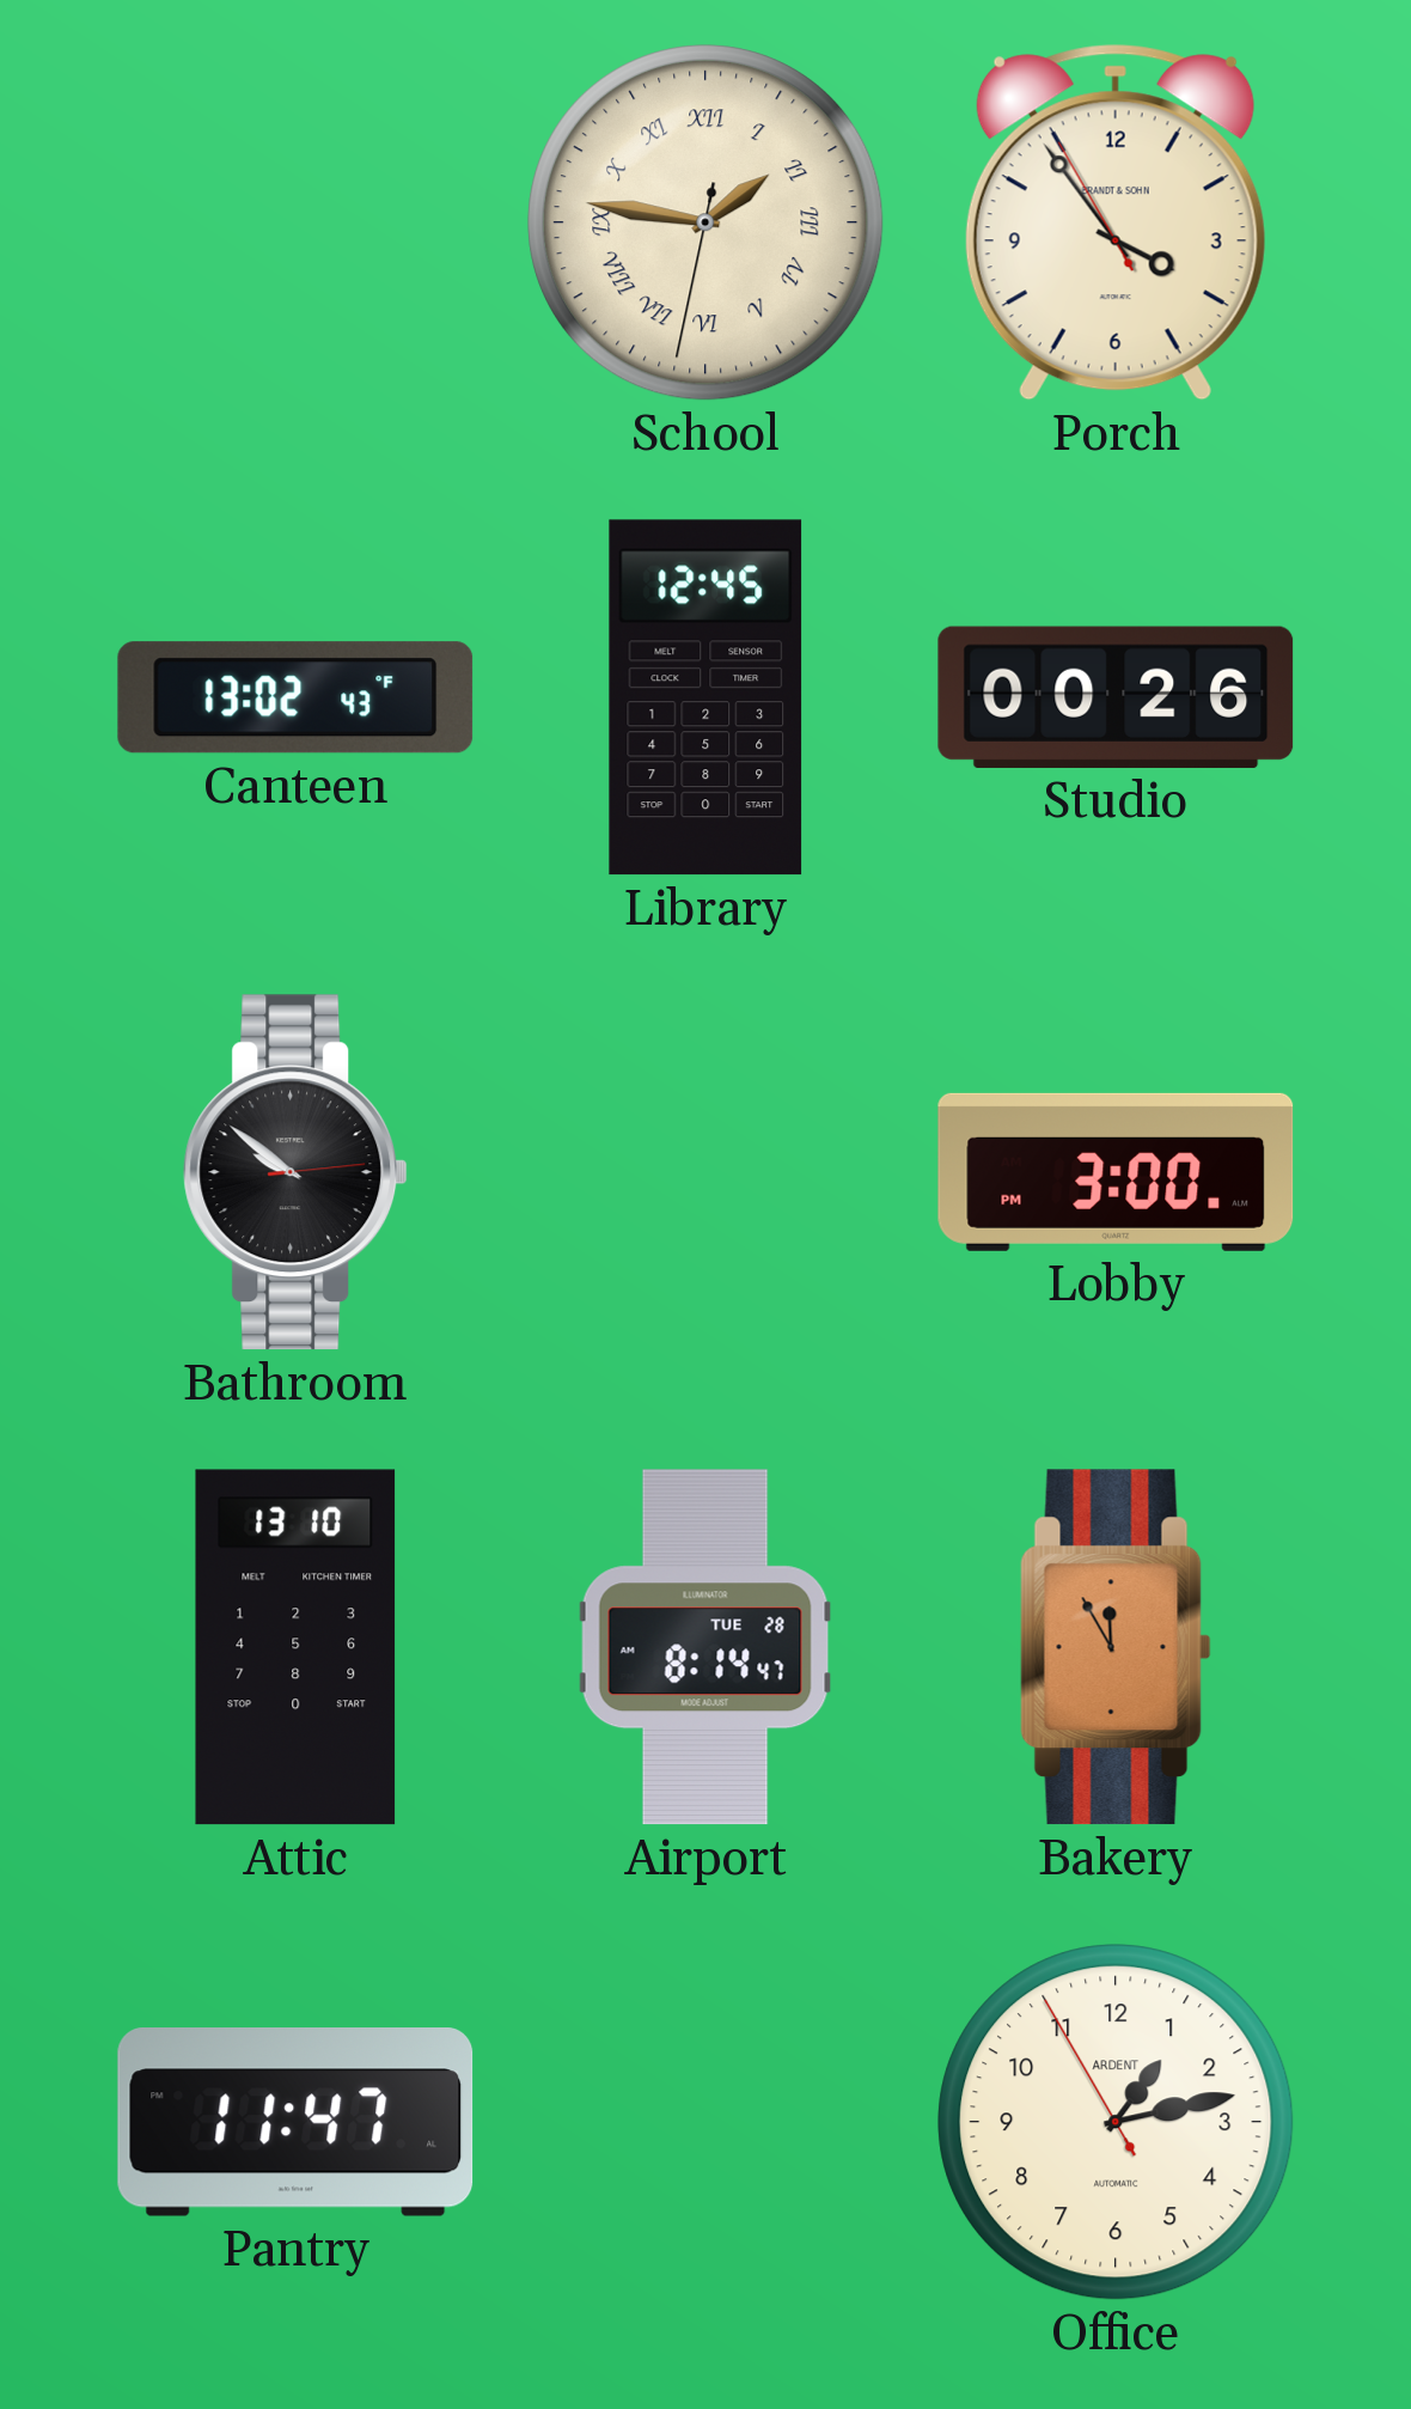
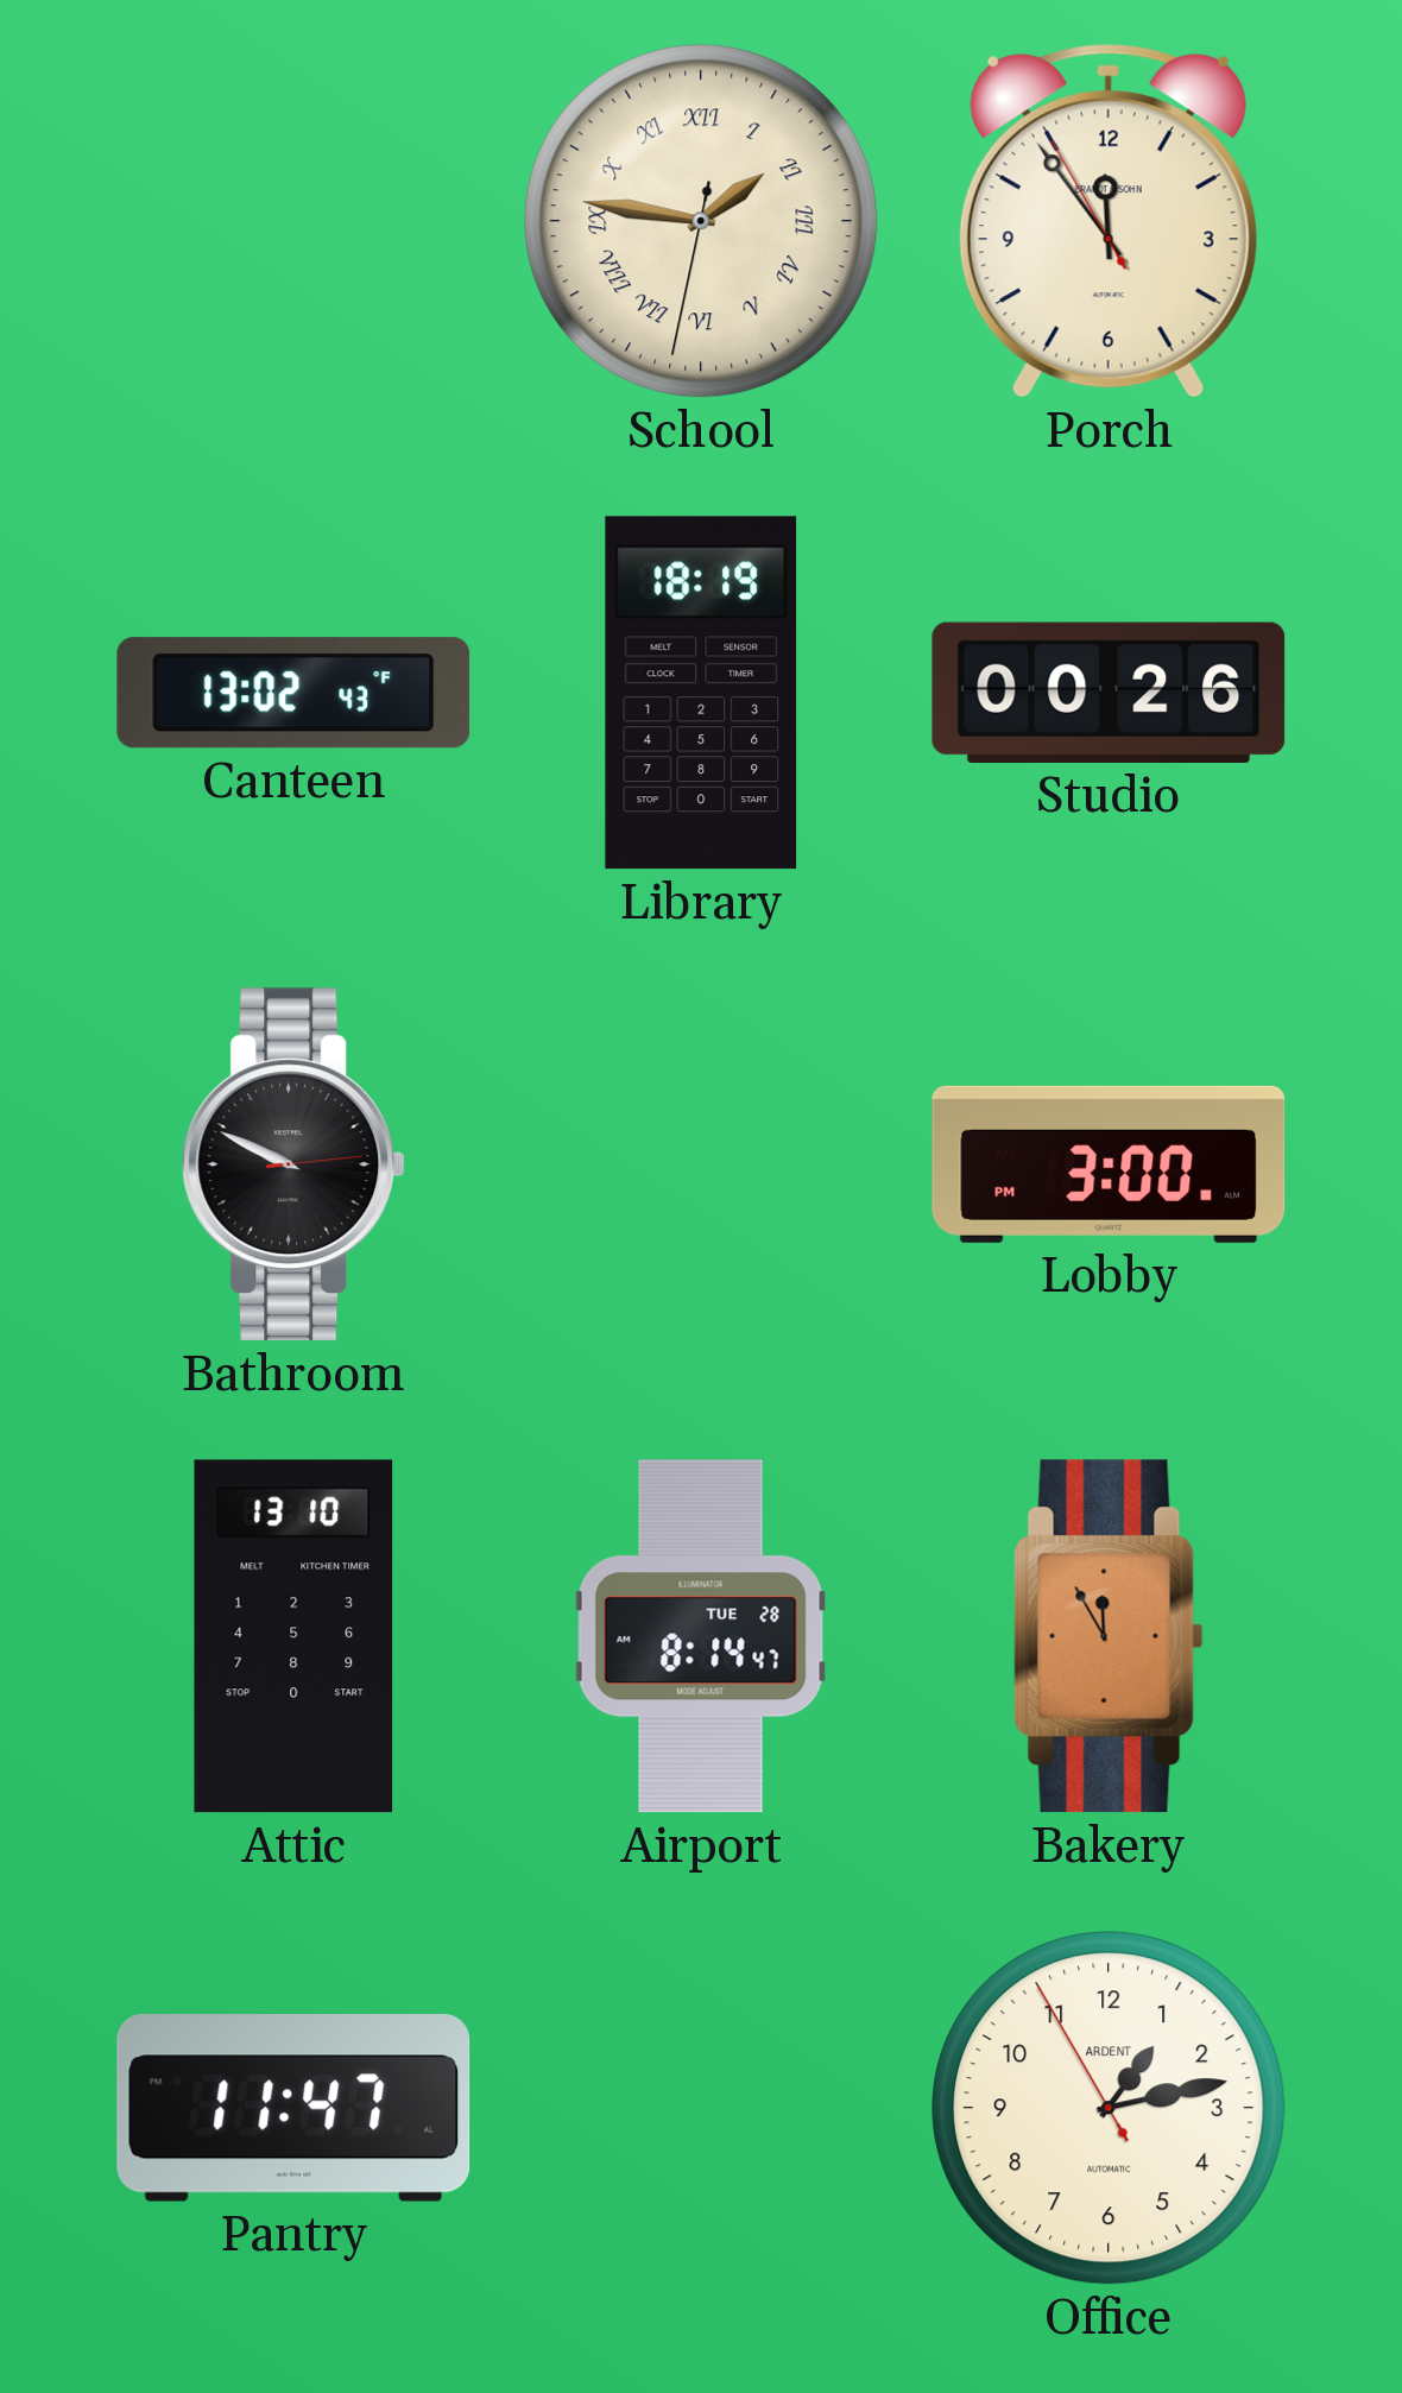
Porch: 3:53 -> 11:53 (1109, 221)
Library: 12:45 -> 18:19 (701, 693)
Bathroom: 9:51 -> 9:49 (293, 1164)
